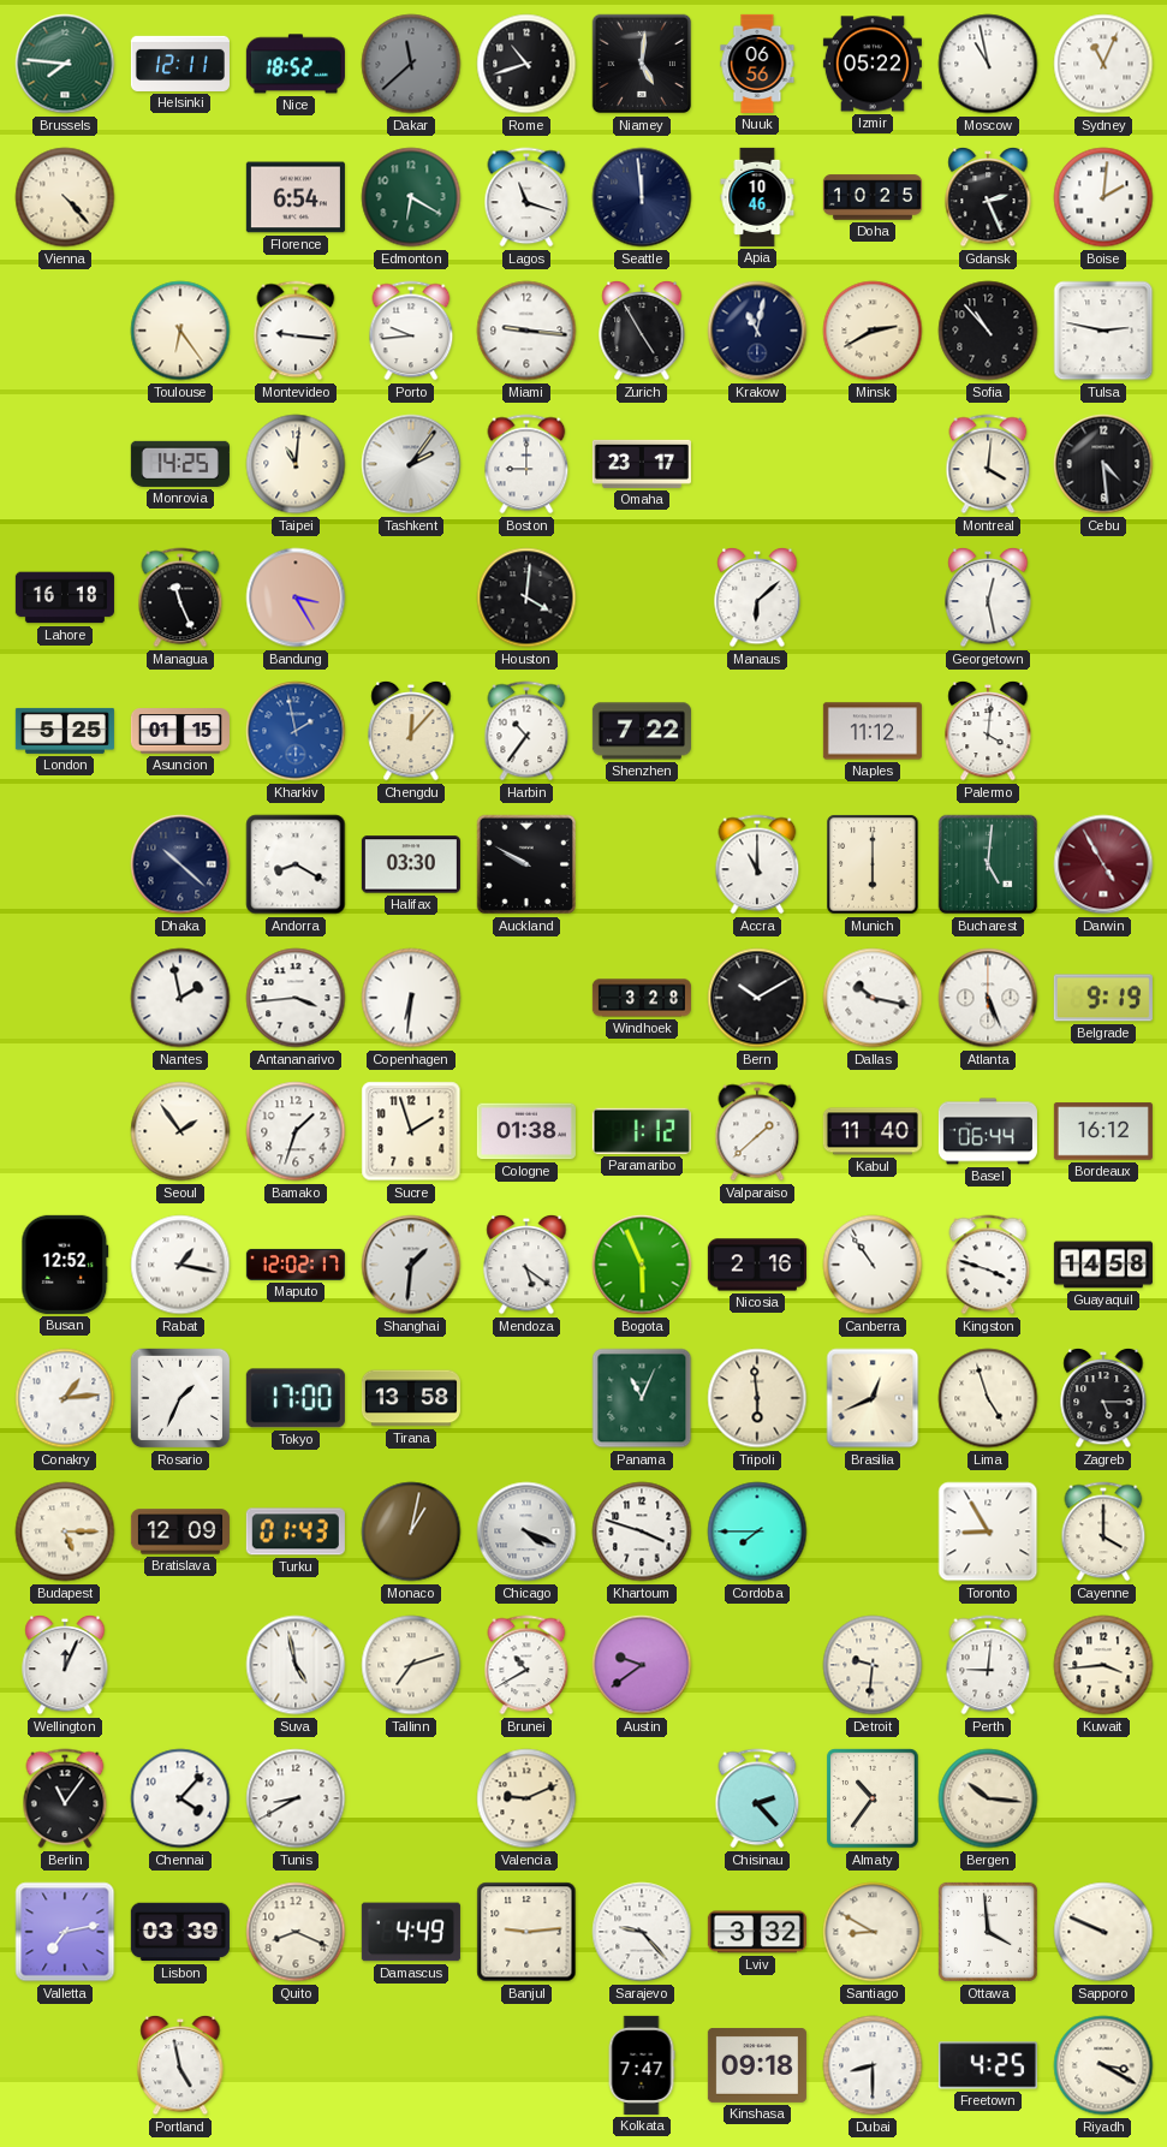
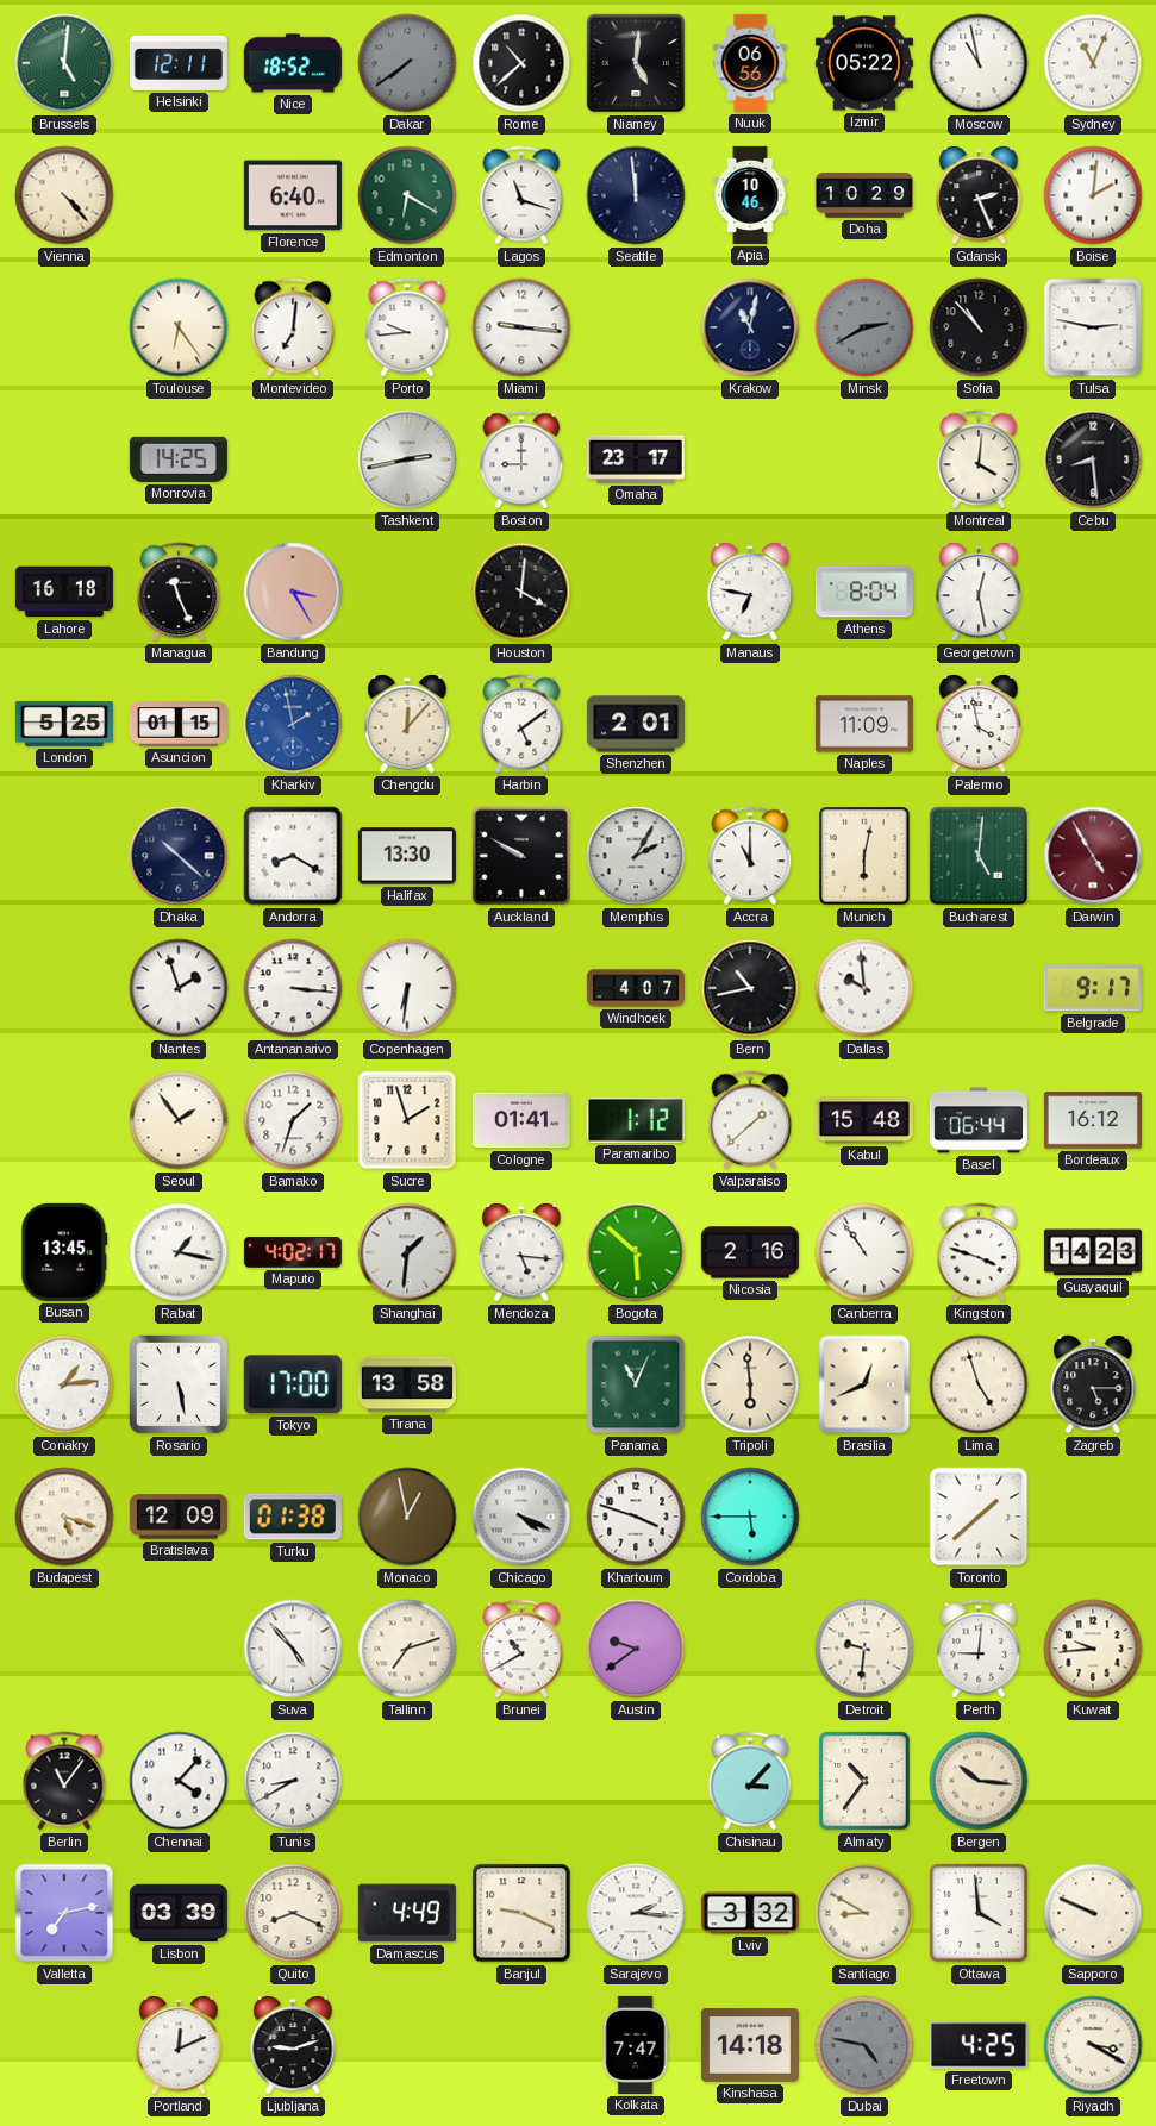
Brussels: 7:46 -> 5:01 (64, 63)
Dakar: 11:38 -> 7:39 (407, 63)
Rome: 10:42 -> 10:38 (521, 63)
Florence: 6:54 -> 6:40 (293, 195)
Doha: 10:25 -> 10:29 (864, 195)
Montevideo: 9:16 -> 7:01 (293, 327)
Zurich: 4:55 -> none (642, 331)
Minsk dial: cream -> grey (864, 327)
Taipei: 11:01 -> none (296, 464)
Tashkent: 2:06 -> 2:43 (407, 459)
Cebu: 4:29 -> 8:29 (1093, 459)
Manaus: 6:08 -> 6:47 (750, 592)
Athens: none -> 8:04 (864, 592)
Harbin: 10:36 -> 5:09 (521, 724)
Shenzhen: 7:22 -> 2:01 (636, 724)
Naples: 11:12 -> 11:09 (864, 724)
Palermo: 4:01 -> 3:58 (979, 724)
Halifax: 03:30 -> 13:30 (407, 856)
Memphis: none -> 2:05 (636, 856)
Munich: 6:00 -> 6:02 (864, 856)
Nantes: 1:58 -> 1:57 (179, 988)
Antananarivo: 3:44 -> 3:16 (293, 988)
Windhoek: 3:28 -> 4:07 (636, 988)
Bern: 10:10 -> 10:43 (750, 988)
Dallas: 10:17 -> 9:59 (864, 988)
Atlanta: 5:26 -> none (988, 998)
Belgrade: 9:19 -> 9:17 (1093, 988)
Cologne: 01:38 -> 01:41 (521, 1120)
Kabul: 11:40 -> 15:48 (864, 1120)
Busan: 12:52 -> 13:45 (64, 1252)
Maputo: 12:02 -> 4:02 (293, 1252)
Mendoza: 5:21 -> 5:16 (521, 1252)
Bogota: 5:56 -> 5:52 (636, 1252)
Guayaquil: 14:58 -> 14:23 (1093, 1252)
Rosario: 1:34 -> 5:28 (179, 1384)
Budapest: 5:15 -> 5:18 (64, 1517)
Turku: 01:43 -> 01:38 (293, 1517)
Monaco: 1:02 -> 12:58 (407, 1517)
Cordoba: 7:45 -> 5:45 (750, 1517)
Toronto: 8:55 -> 1:38 (979, 1517)
Cayenne: 4:00 -> none (1103, 1532)
Wellington: 12:04 -> none (65, 1665)
Suva: 4:58 -> 4:53 (293, 1649)
Kuwait: 3:44 -> 9:44 (1093, 1649)
Valencia: 9:11 -> none (526, 1798)
Chisinau: 2:23 -> 3:07 (750, 1781)
Banjul: 9:14 -> 9:19 (521, 1913)
Sarajevo: 9:23 -> 2:16 (636, 1913)
Portland: 4:58 -> 12:11 (179, 2045)
Ljubljana: none -> 9:12 (293, 2045)
Kinshasa: 09:18 -> 14:18 (750, 2046)
Dubai: 8:30 -> 4:47 (864, 2045)
Dubai dial: white -> grey (864, 2045)
